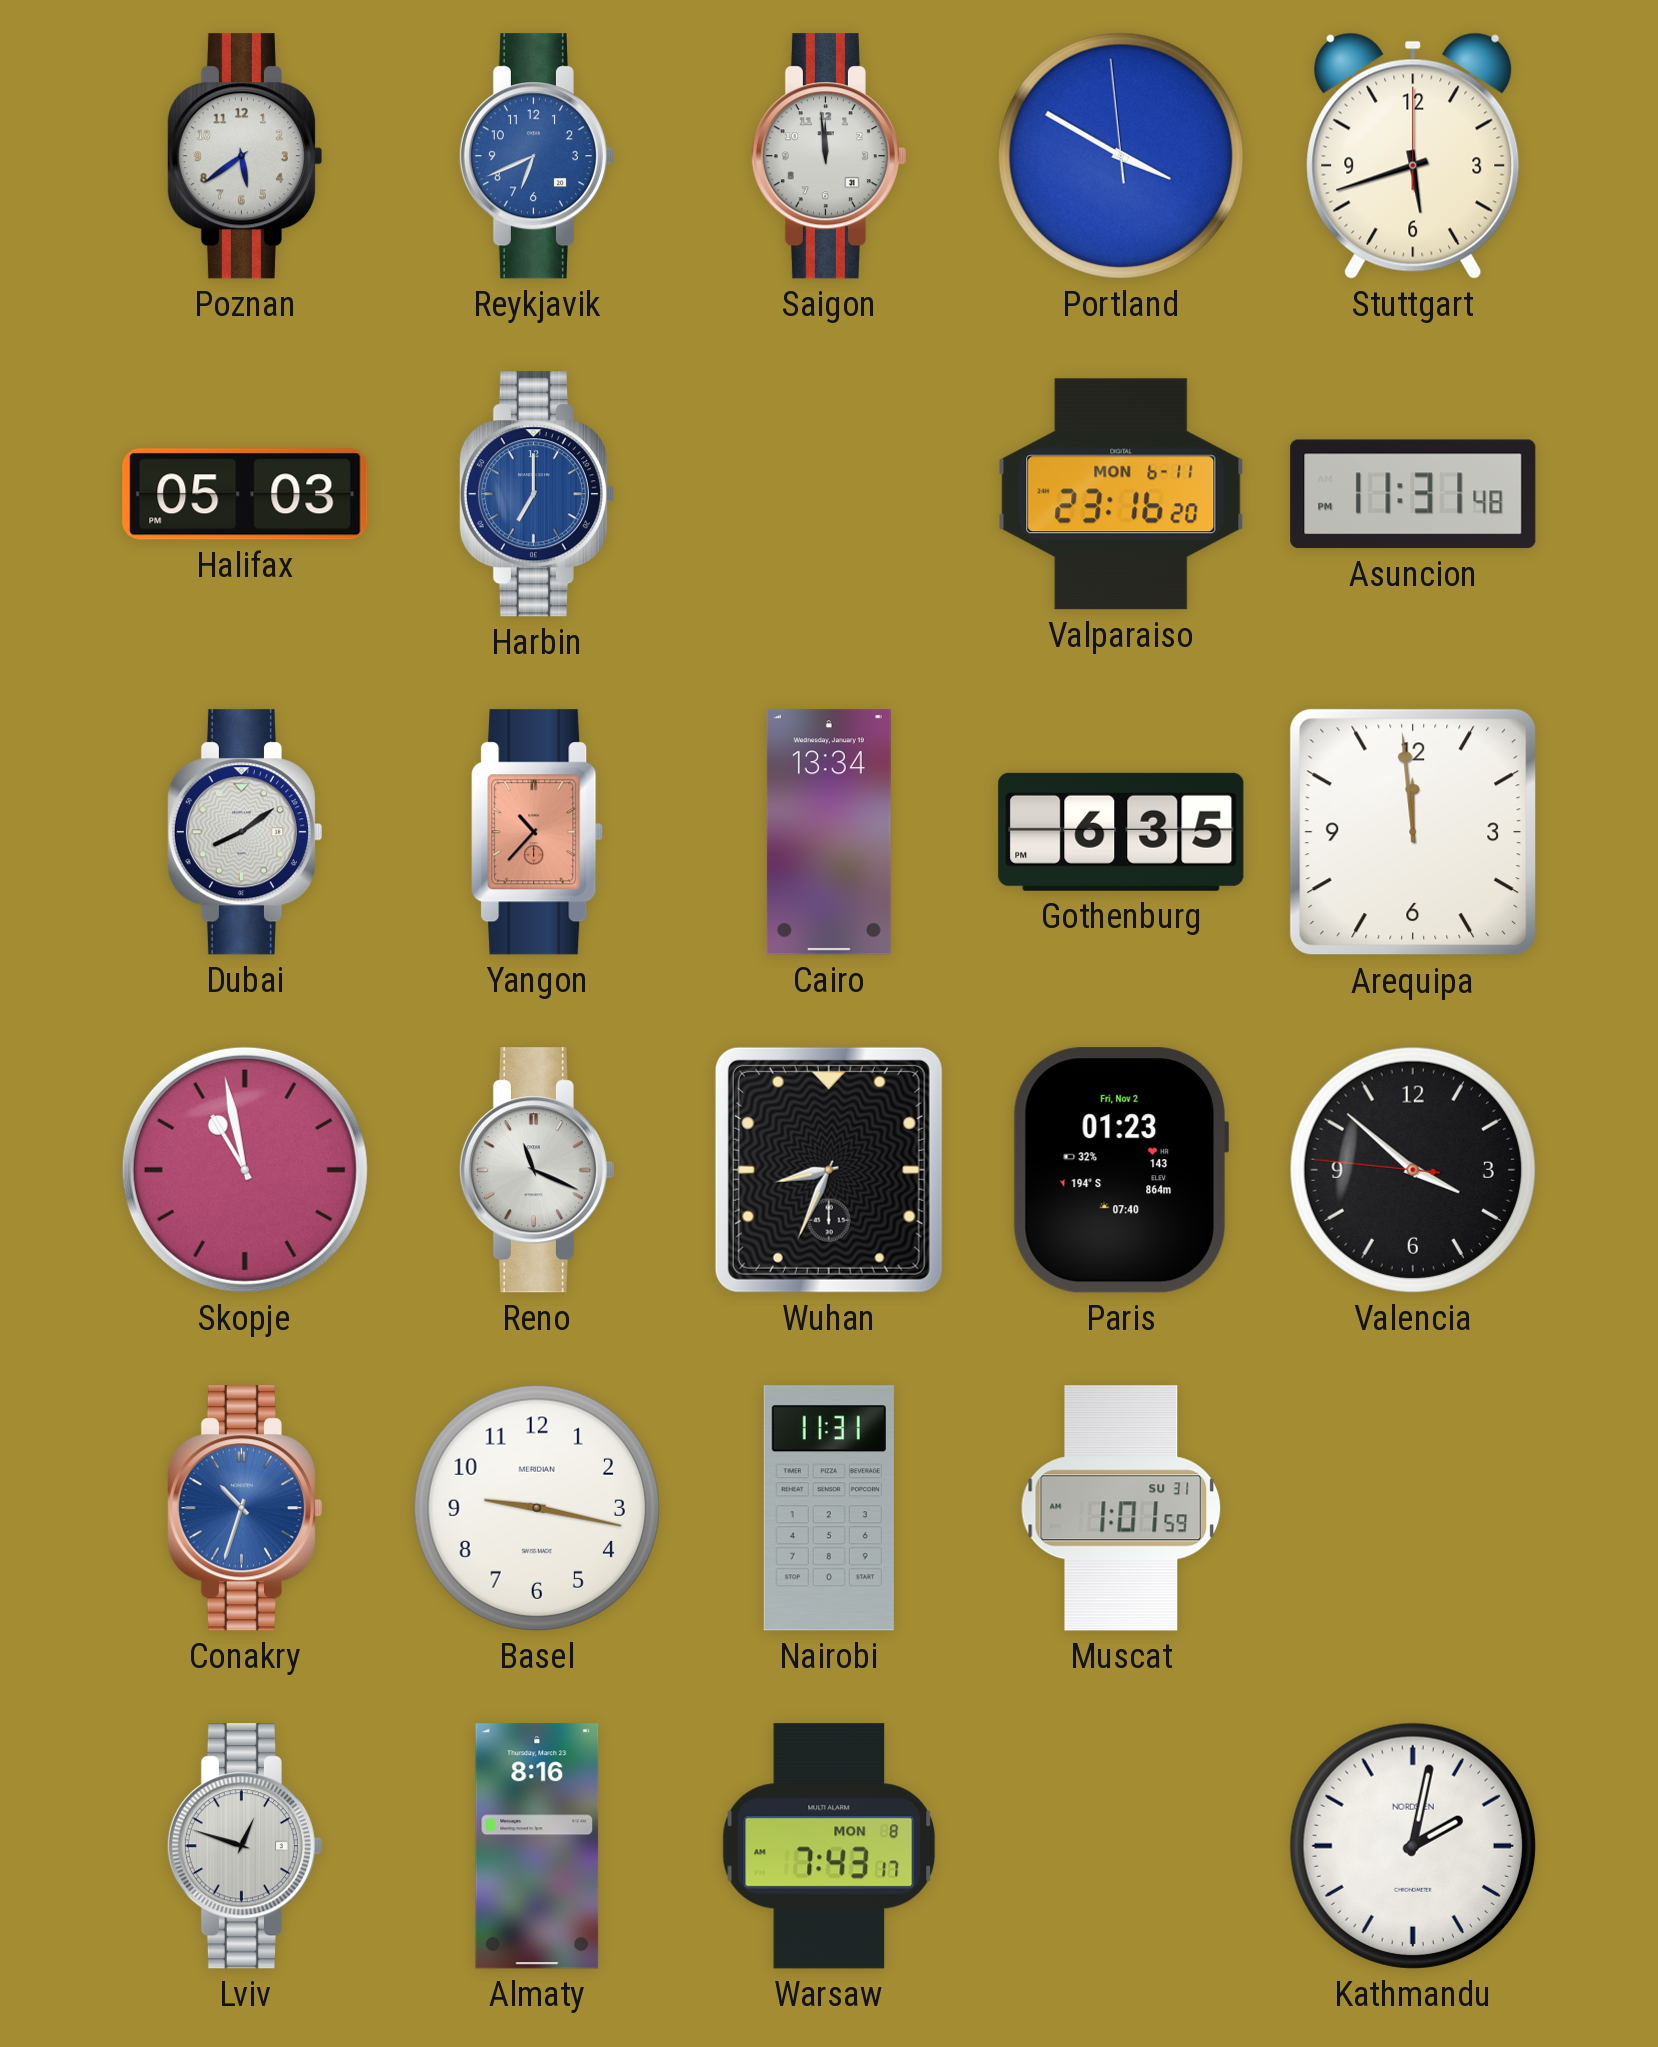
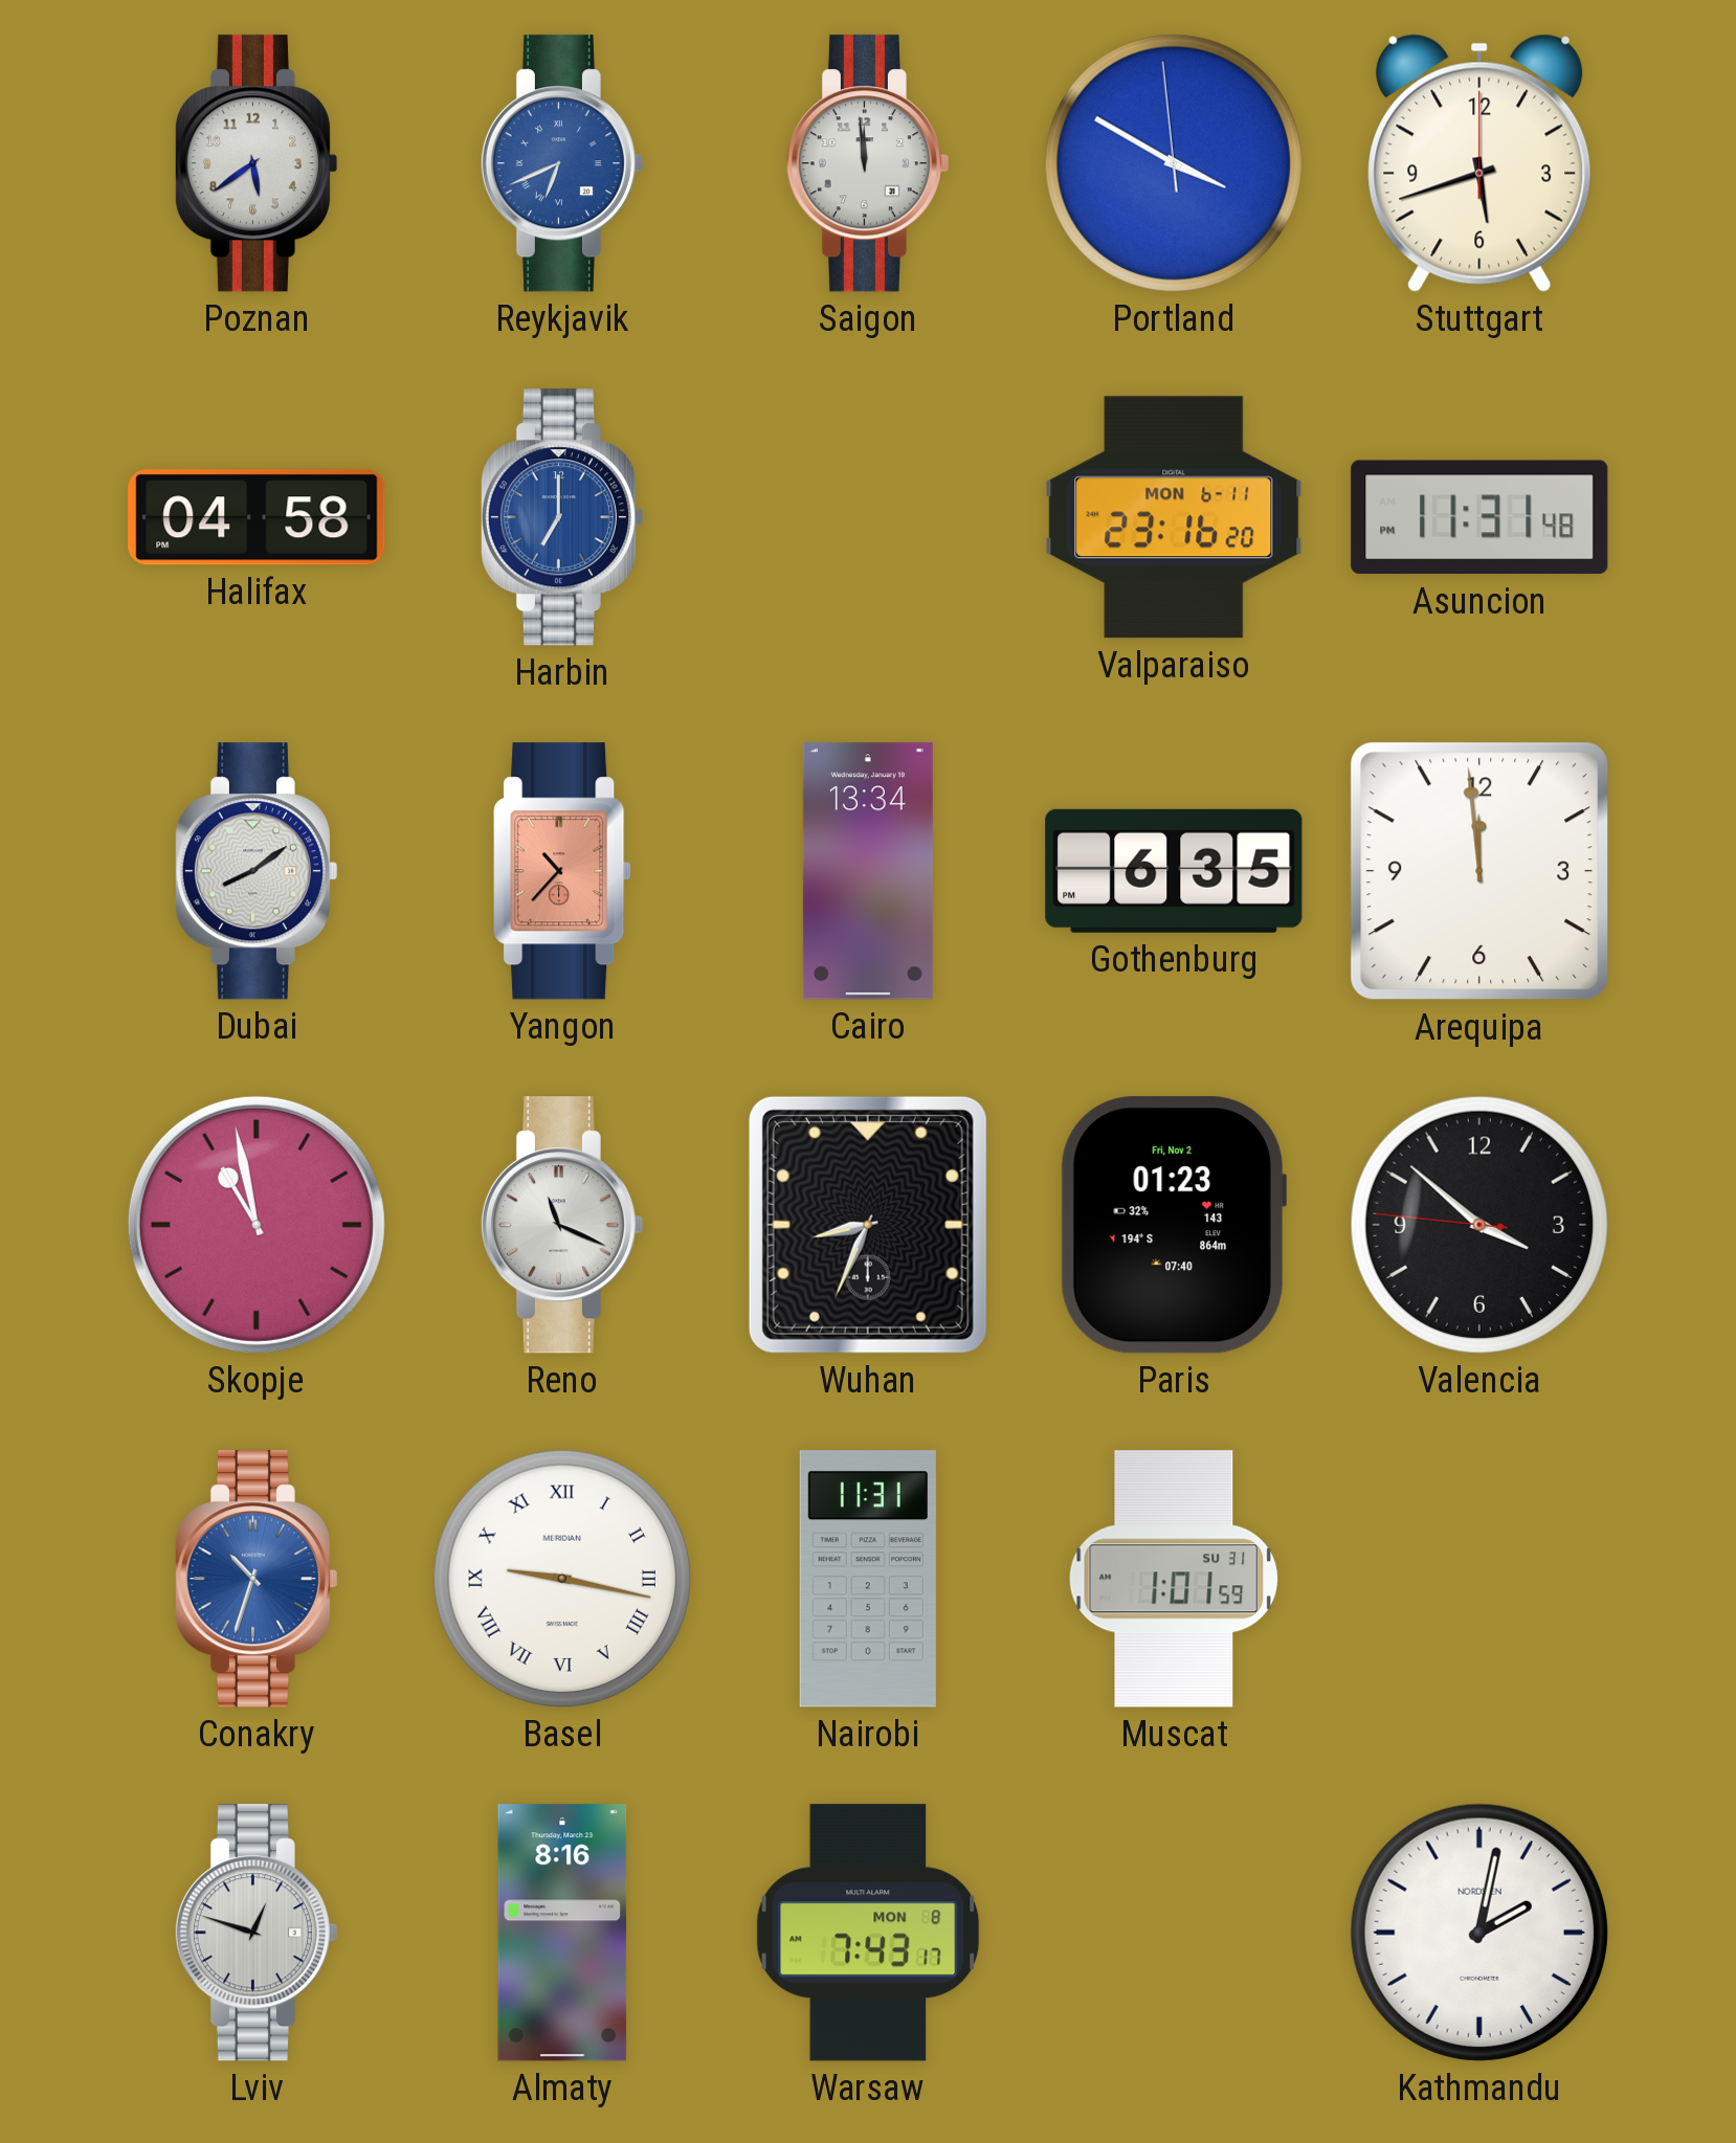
Reykjavik numerals: Arabic -> Roman (561, 163)
Halifax: 05:03 -> 04:58 (257, 517)
Basel numerals: Arabic -> Roman (562, 1579)
